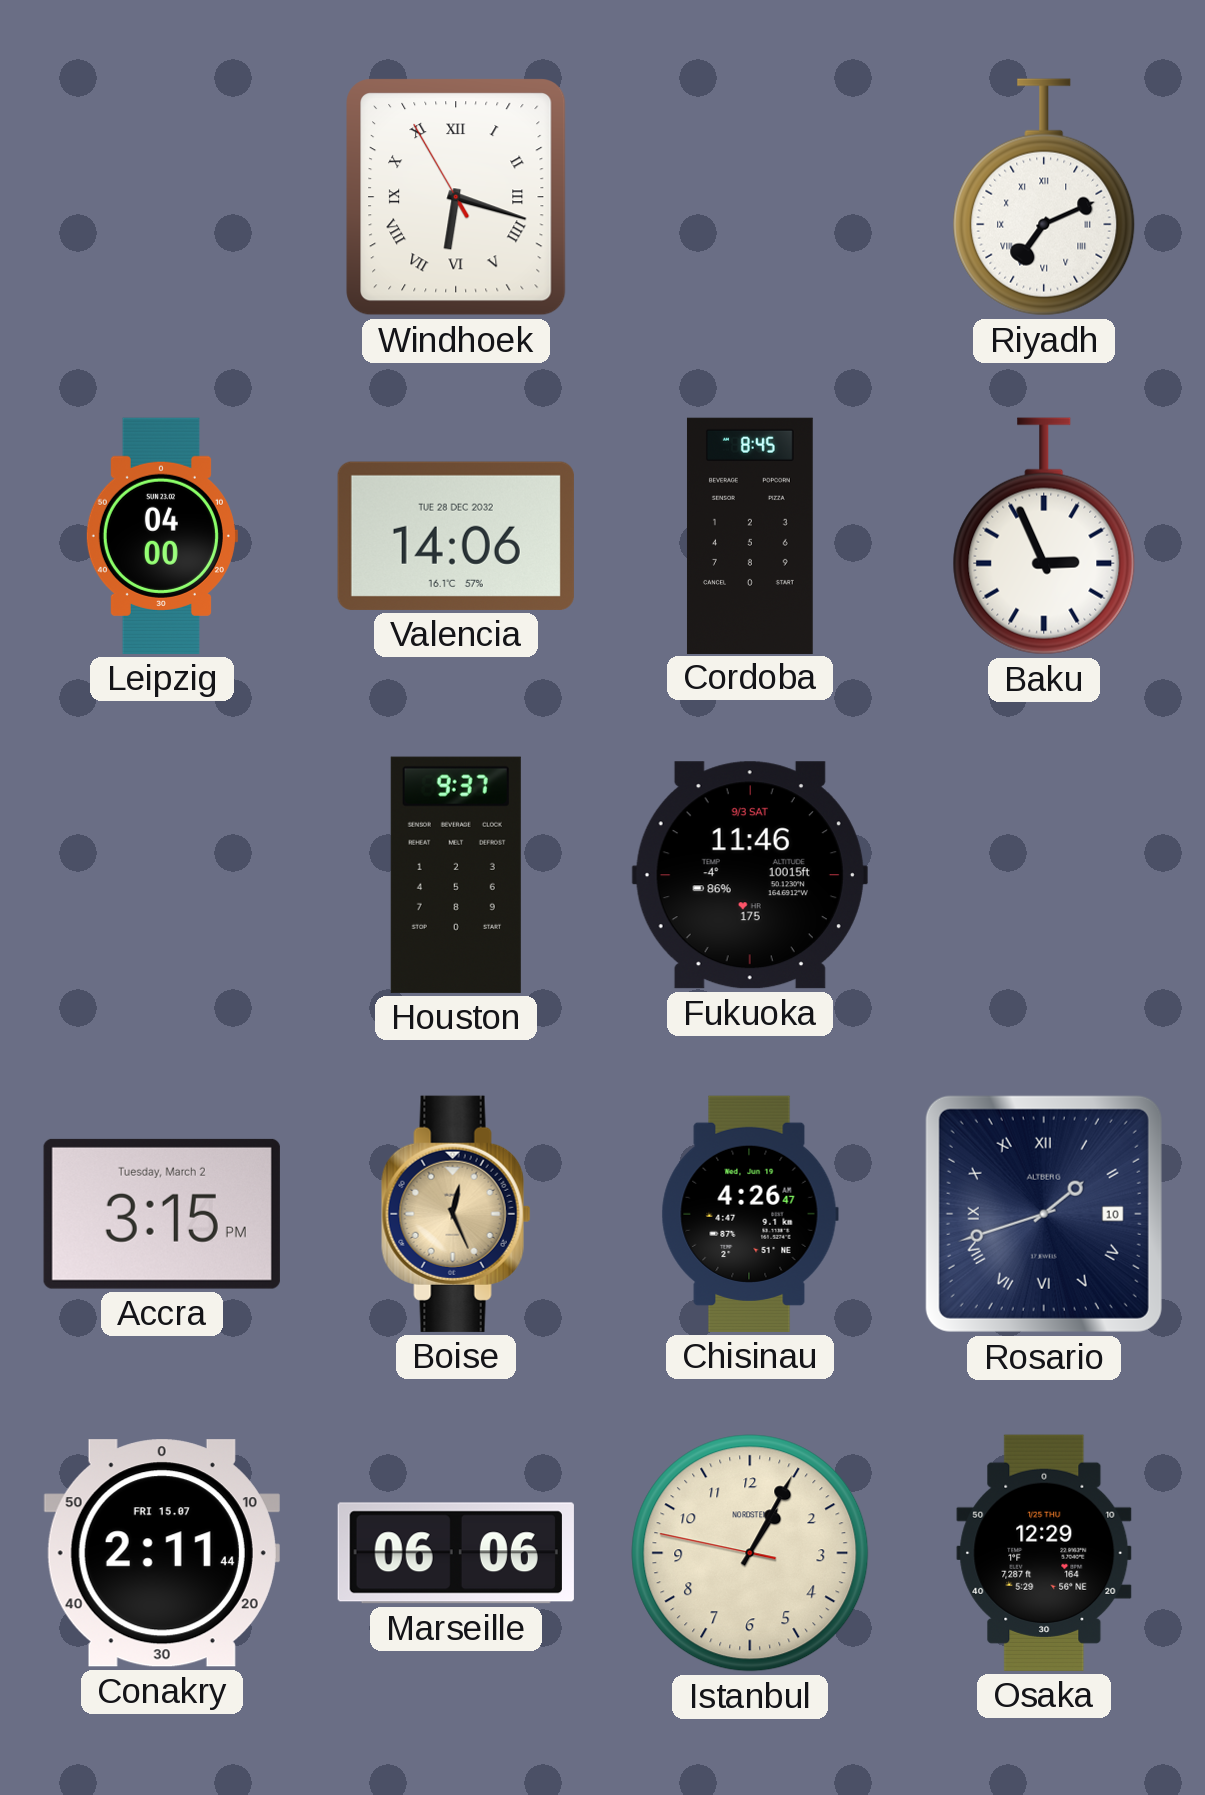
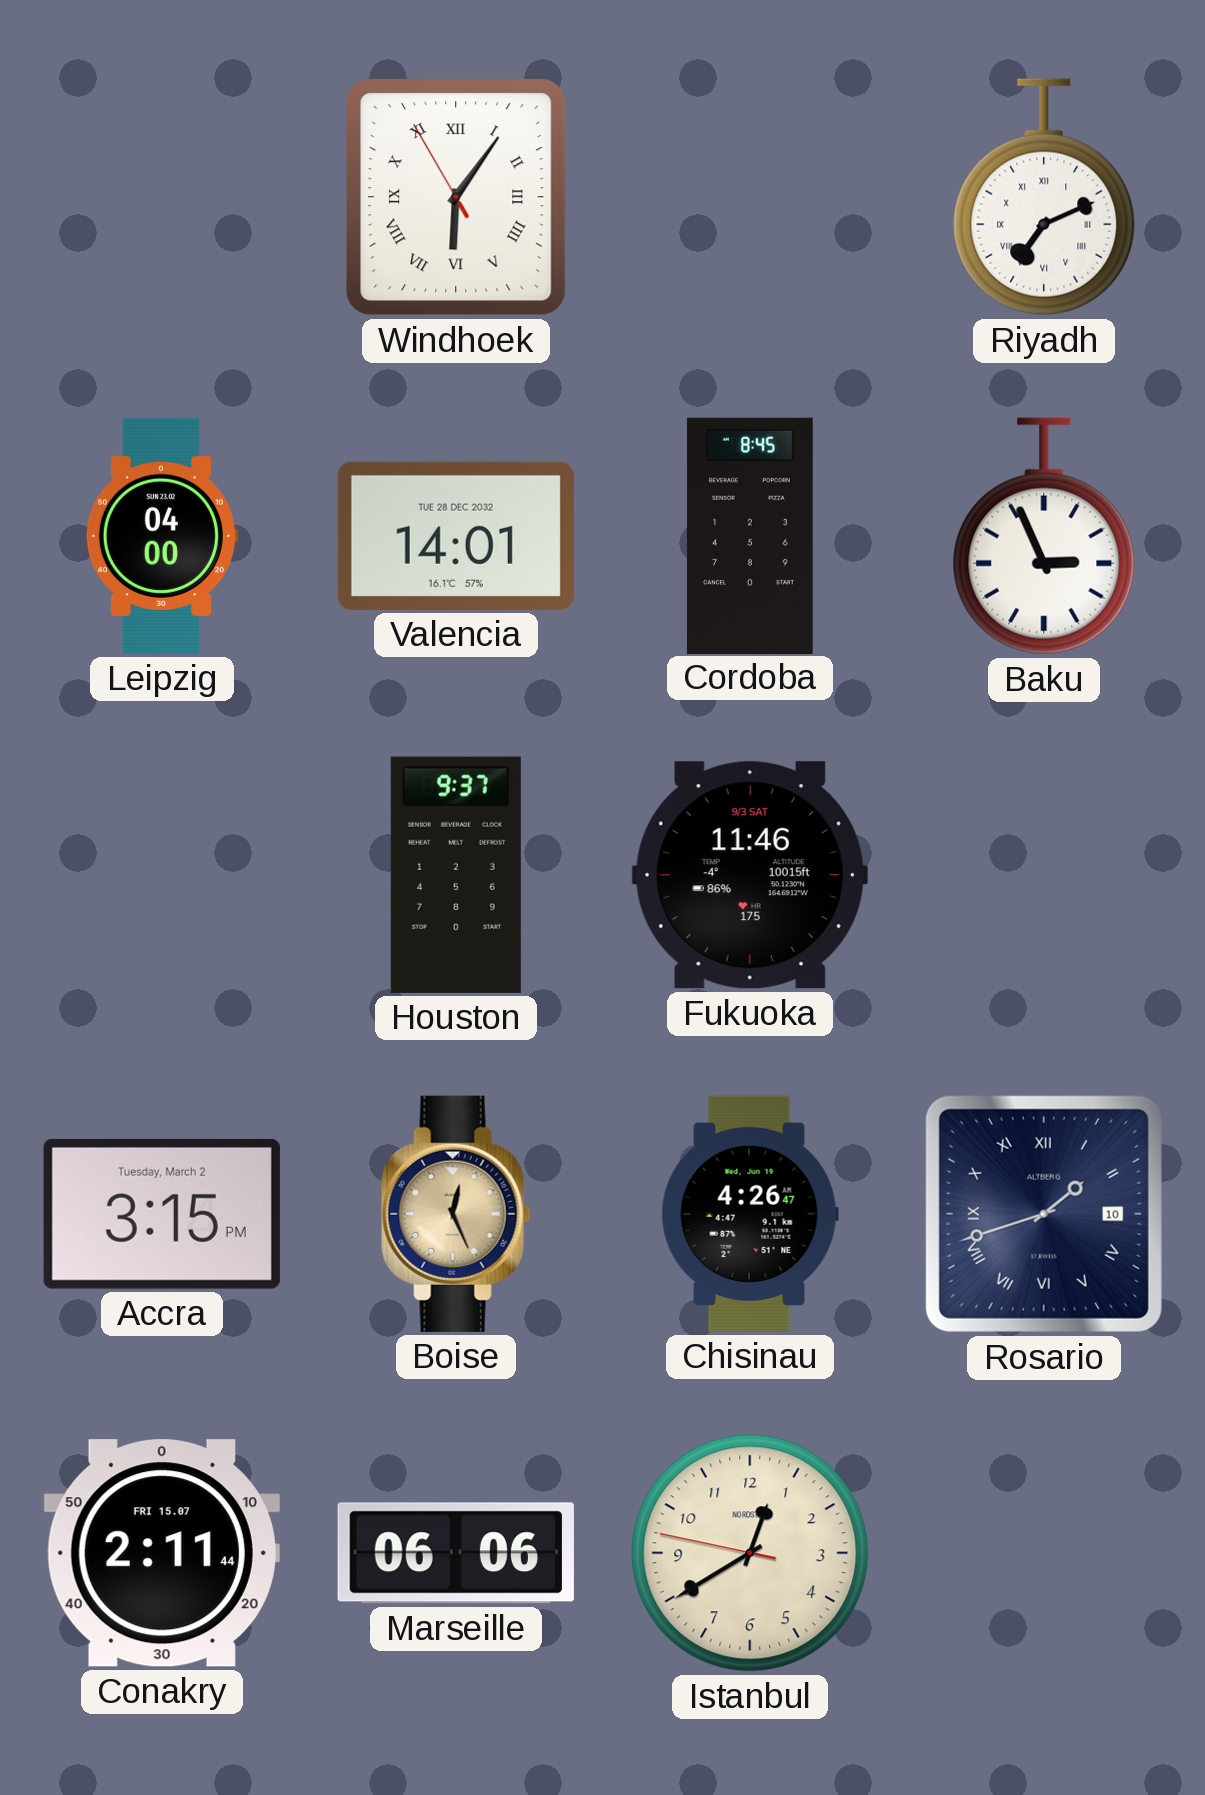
Windhoek: 6:17 -> 6:05 (456, 197)
Valencia: 14:06 -> 14:01 (456, 536)
Istanbul: 1:04 -> 12:39 (750, 1553)
Osaka: 12:29 -> none (1044, 1553)
